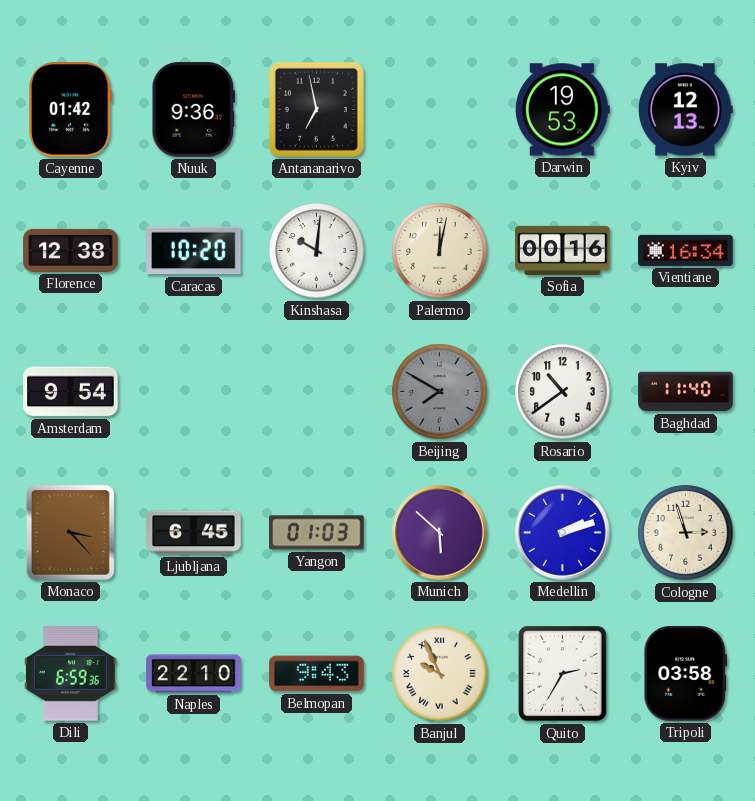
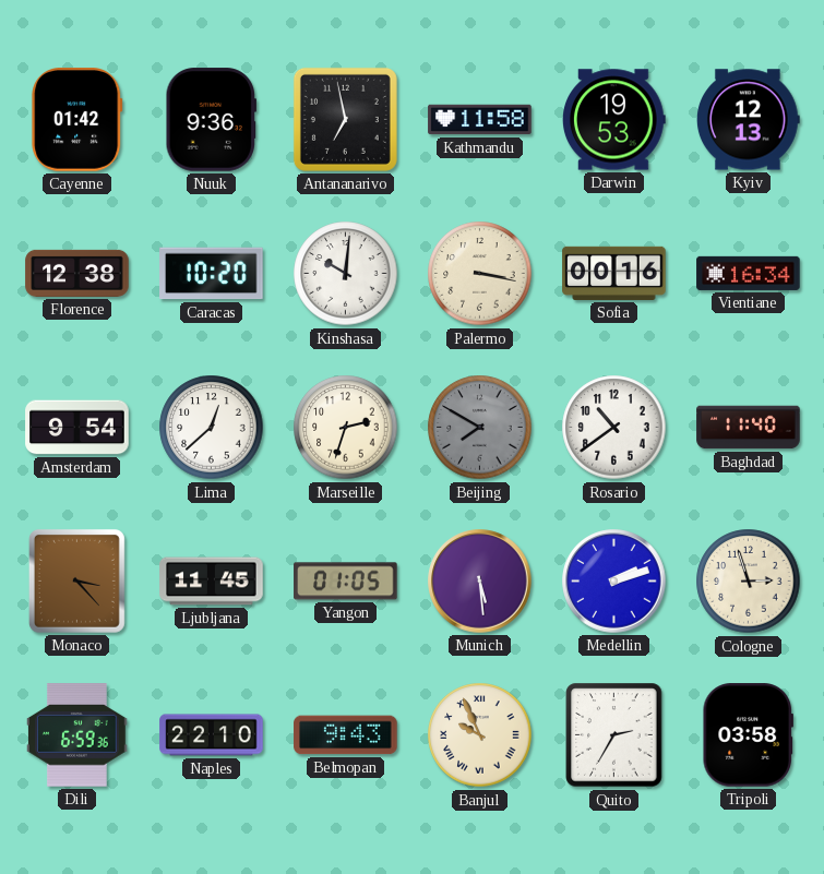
Kathmandu: none -> 11:58 (480, 120)
Palermo: 12:02 -> 3:17 (480, 274)
Lima: none -> 12:38 (212, 428)
Marseille: none -> 2:33 (346, 428)
Ljubljana: 6:45 -> 11:45 (212, 582)
Yangon: 01:03 -> 01:05 (346, 582)
Munich: 5:52 -> 5:29 (480, 582)
